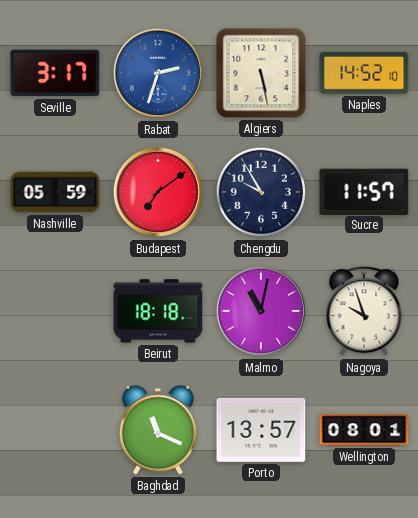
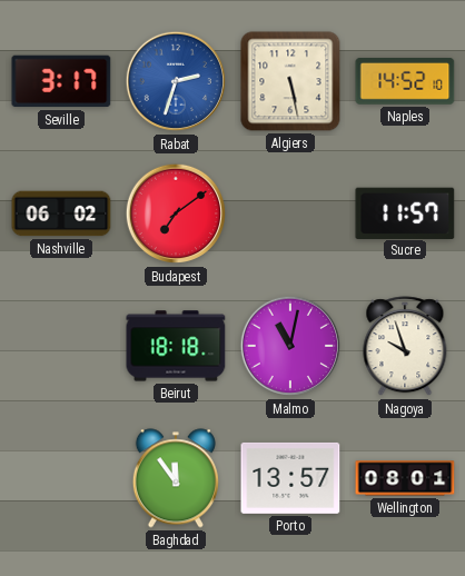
Nashville: 05:59 -> 06:02 (61, 213)
Chengdu: 9:55 -> none (261, 192)
Baghdad: 11:19 -> 11:54 (176, 478)
